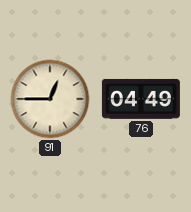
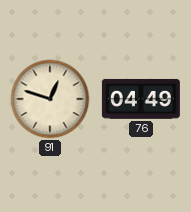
91: 12:45 -> 12:48 (50, 99)
